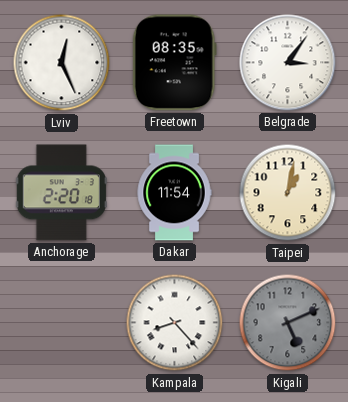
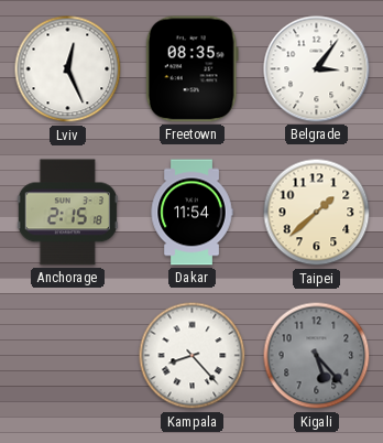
Anchorage: 2:20 -> 2:15 (67, 213)
Taipei: 1:02 -> 1:38 (317, 213)
Kigali: 5:11 -> 5:23 (317, 356)
